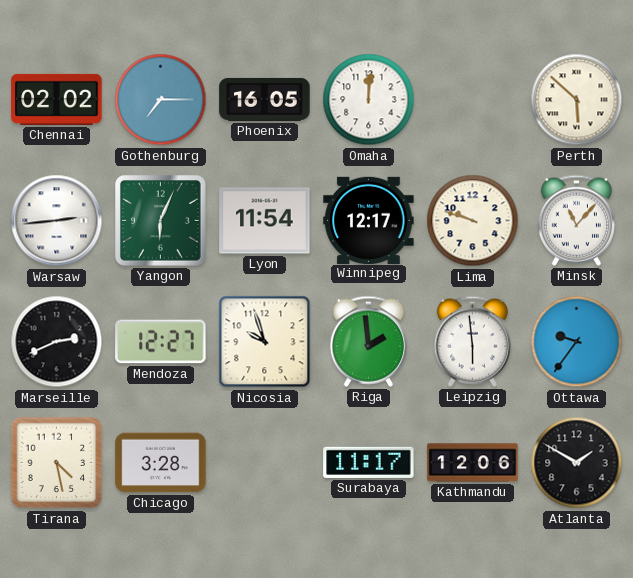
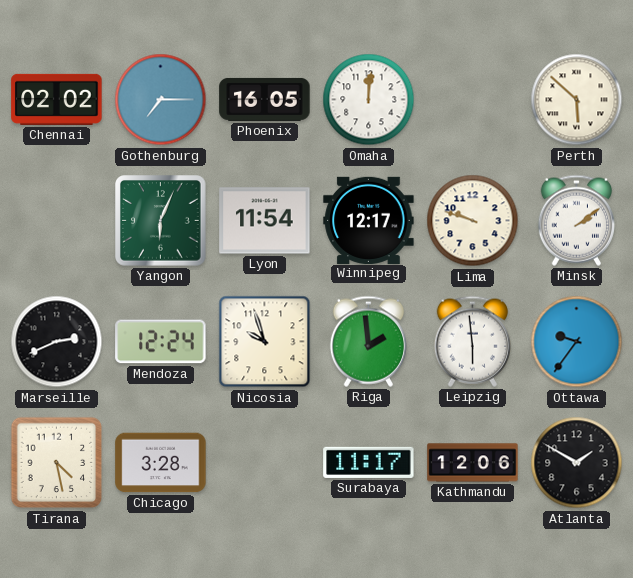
Warsaw: 2:44 -> none (57, 221)
Minsk: 11:07 -> 2:09 (576, 220)
Mendoza: 12:27 -> 12:24 (161, 342)
